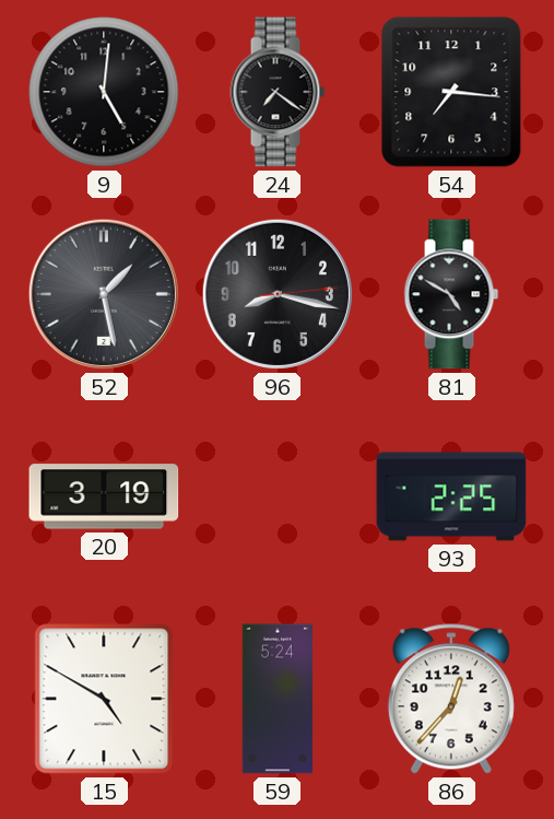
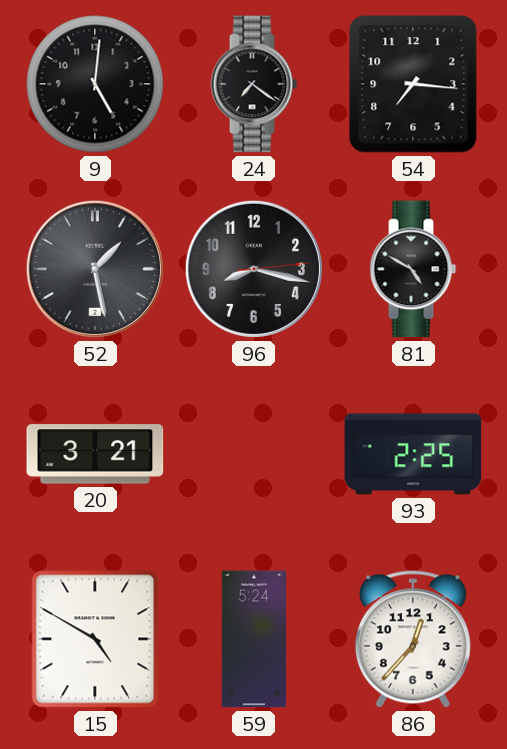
20: 3:19 -> 3:21 (95, 454)
